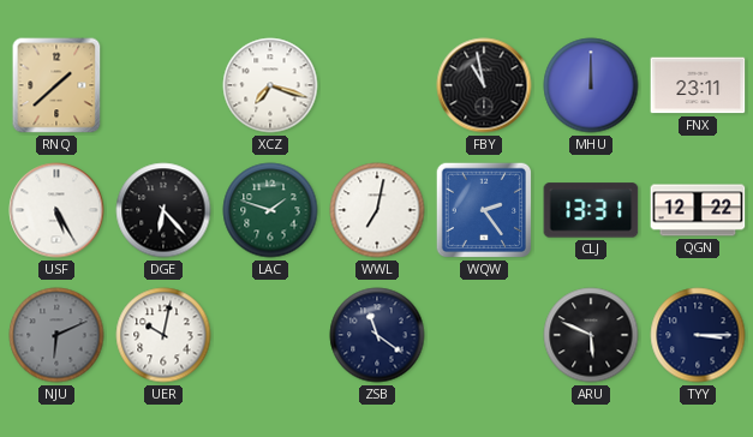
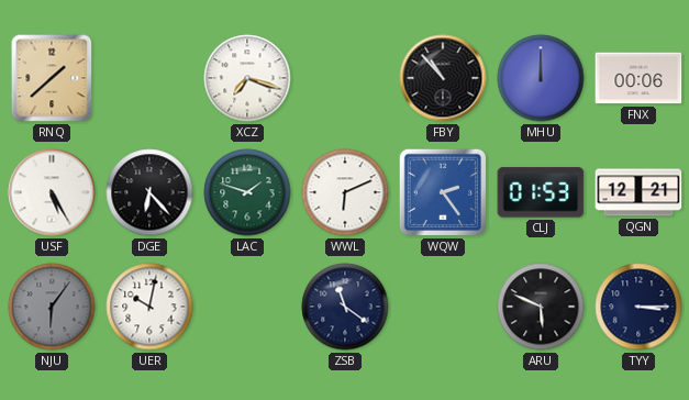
FBY: 10:58 -> 10:53 (443, 78)
FNX: 23:11 -> 00:06 (638, 78)
WWL: 7:02 -> 6:11 (345, 192)
CLJ: 13:31 -> 01:53 (541, 192)
QGN: 12:22 -> 12:21 (638, 192)
NJU: 6:11 -> 6:06 (52, 307)
